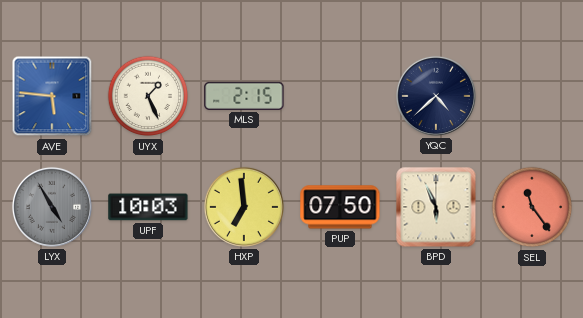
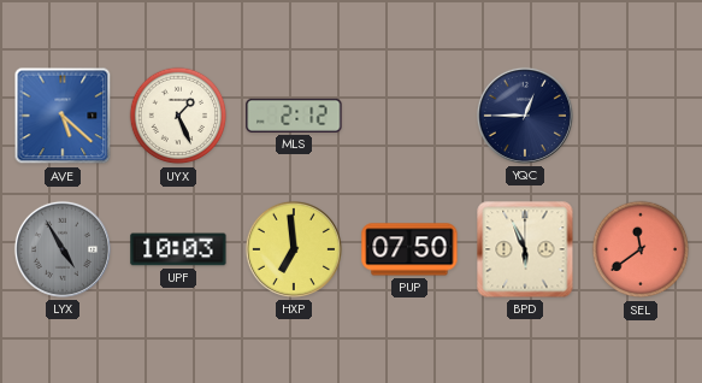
AVE: 5:46 -> 5:22 (63, 116)
MLS: 2:15 -> 2:12 (294, 116)
YQC: 4:38 -> 12:45 (525, 116)
SEL: 11:24 -> 11:39 (641, 249)
